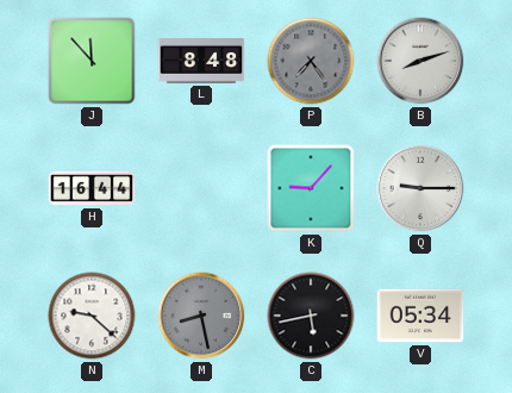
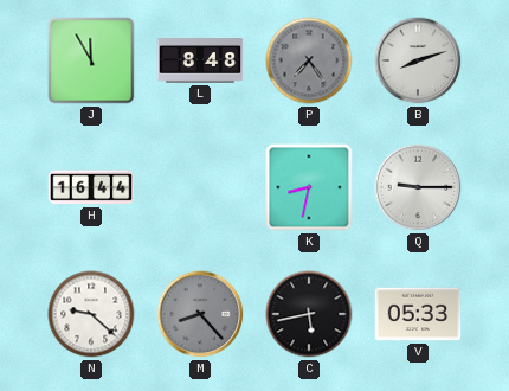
J: 11:53 -> 11:55 (91, 60)
K: 9:07 -> 8:32 (309, 187)
M: 8:28 -> 8:23 (200, 314)
V: 05:34 -> 05:33 (418, 314)
